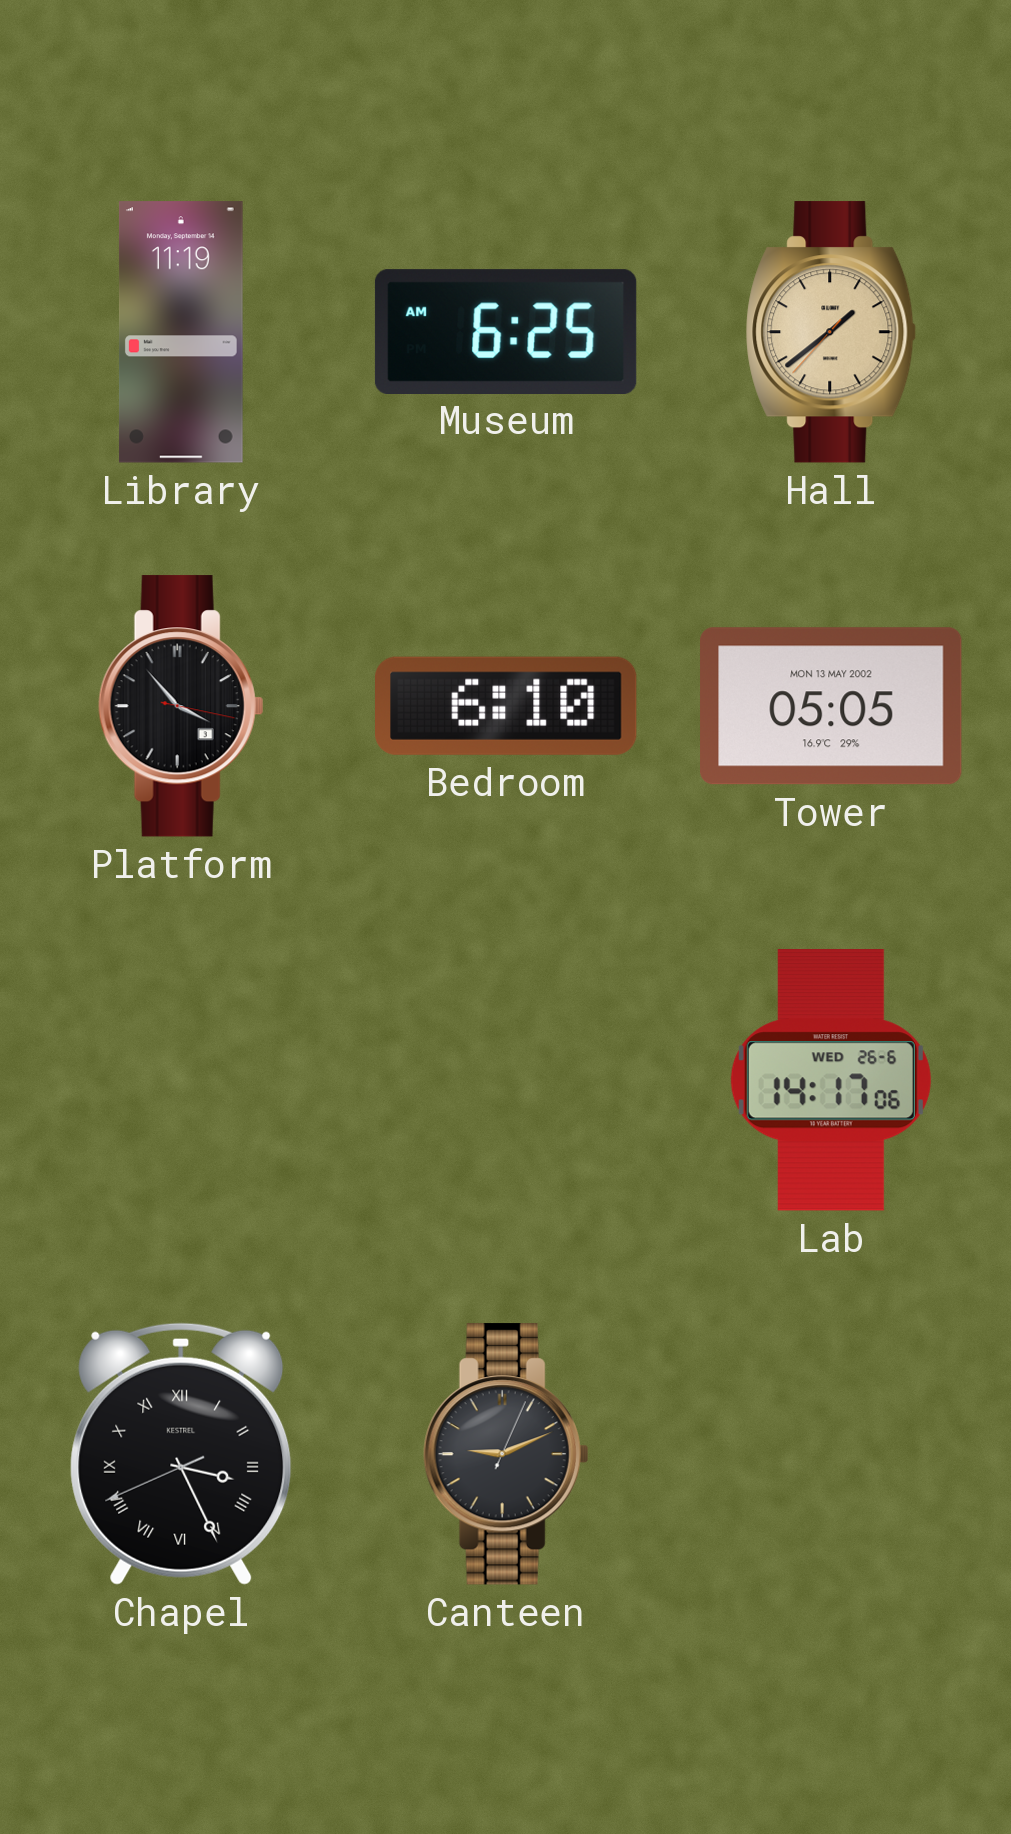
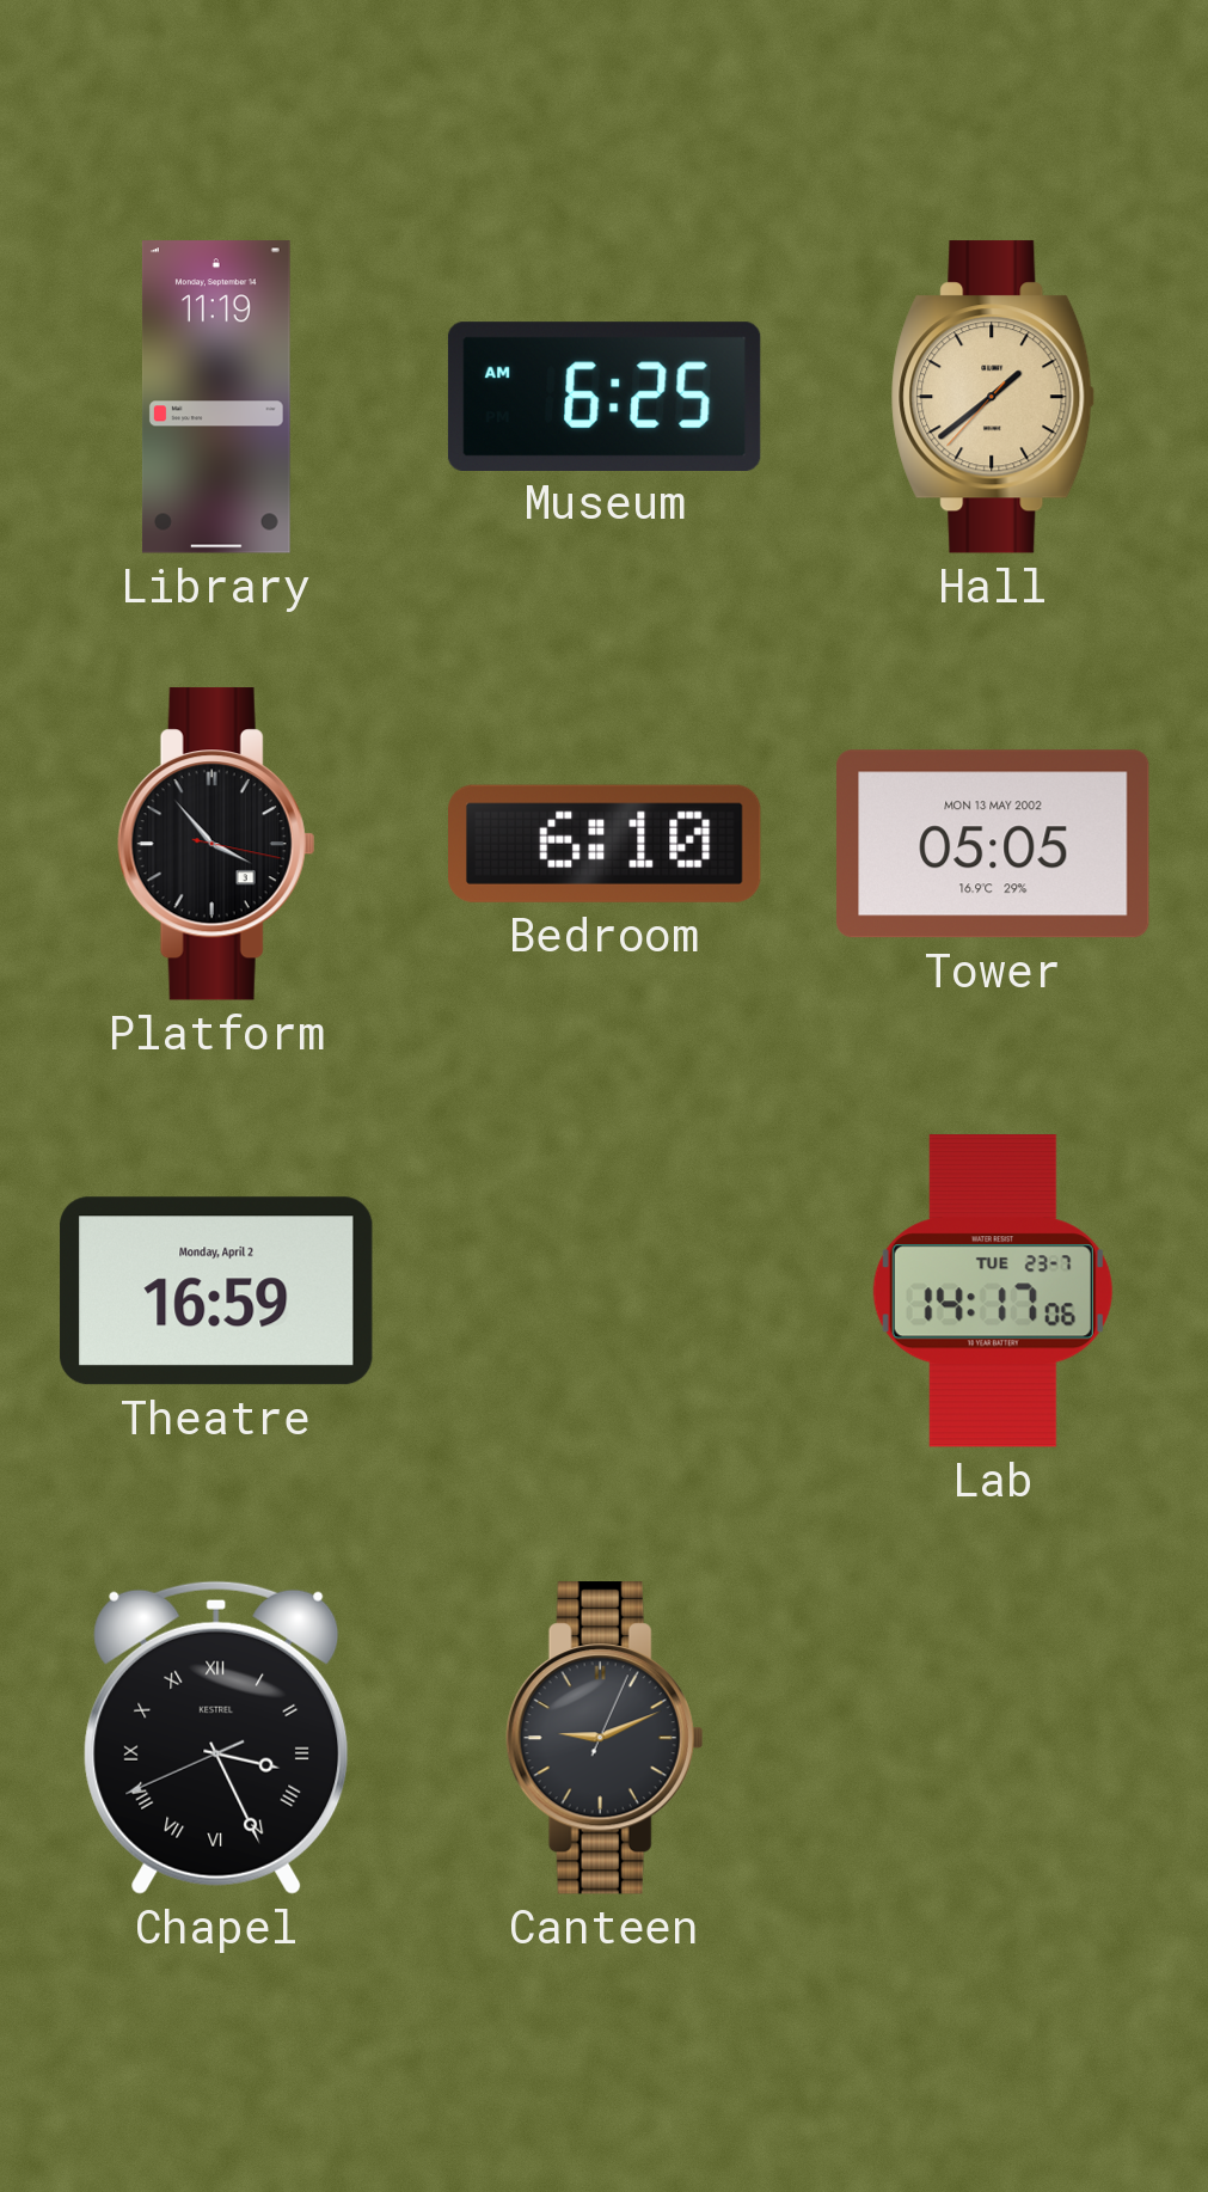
Theatre: none -> 16:59 (216, 1291)
Lab date: WED 26-6 -> TUE 23-7 (993, 1291)
